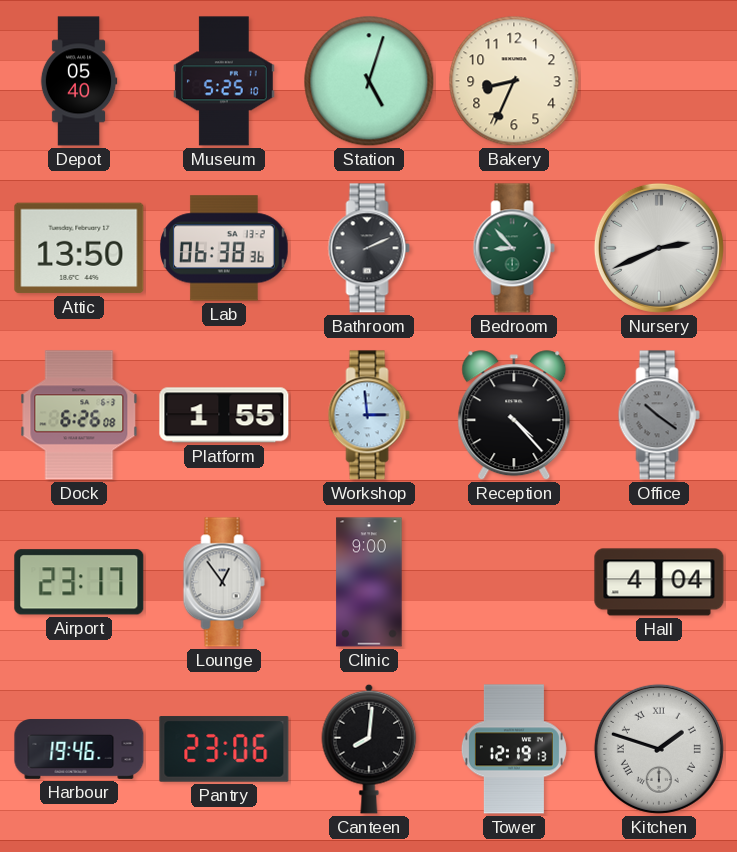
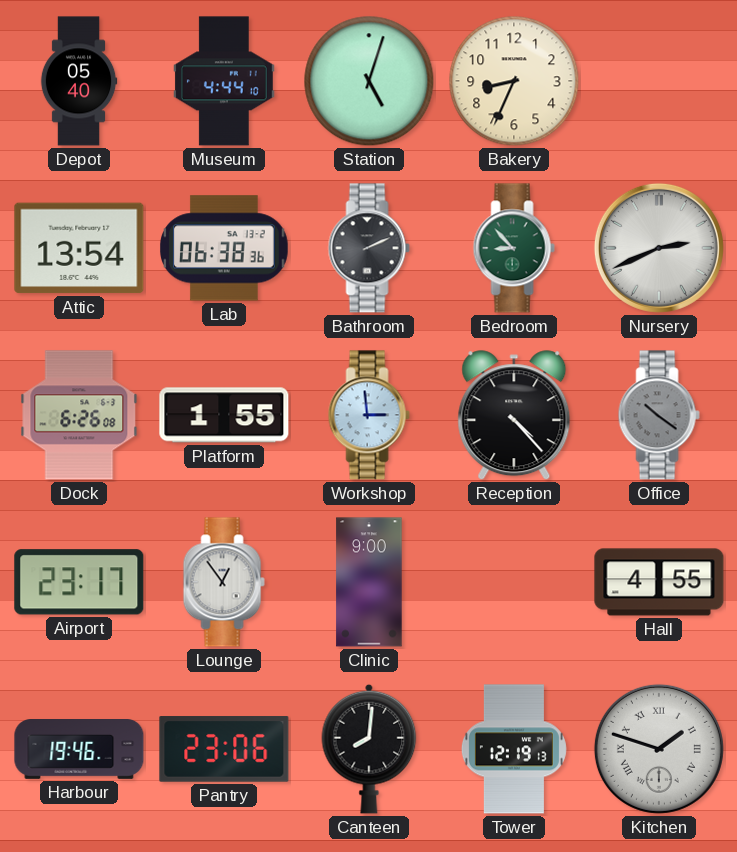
Museum: 5:25 -> 4:44 (224, 81)
Attic: 13:50 -> 13:54 (79, 248)
Hall: 4:04 -> 4:55 (659, 582)
